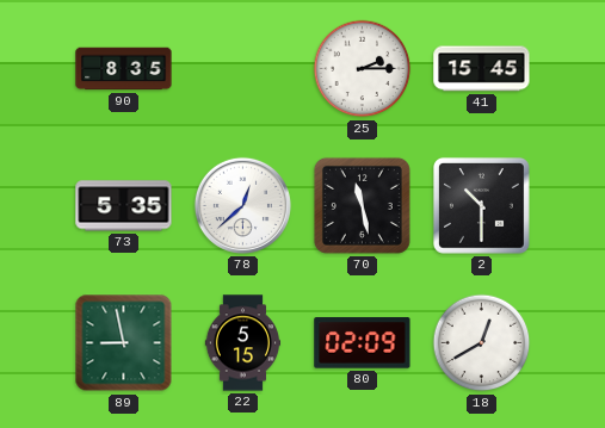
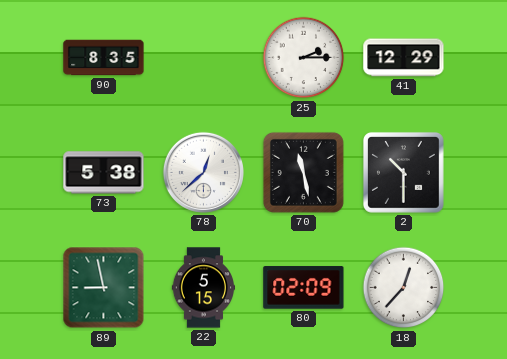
41: 15:45 -> 12:29 (404, 58)
73: 5:35 -> 5:38 (104, 173)
18: 12:40 -> 12:37 (404, 288)
